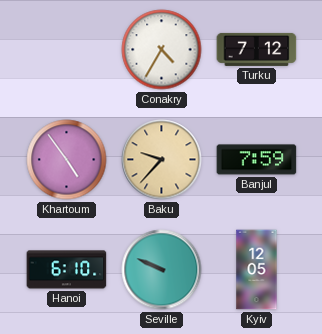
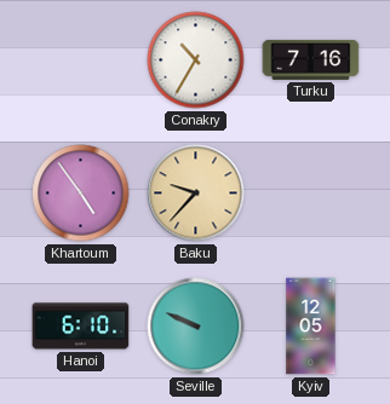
Conakry: 4:35 -> 10:35 (196, 60)
Turku: 7:12 -> 7:16 (311, 59)
Banjul: 7:59 -> none (257, 160)
